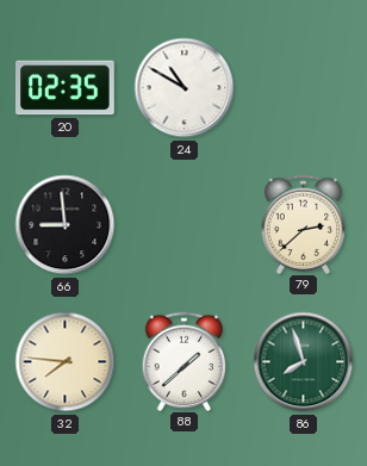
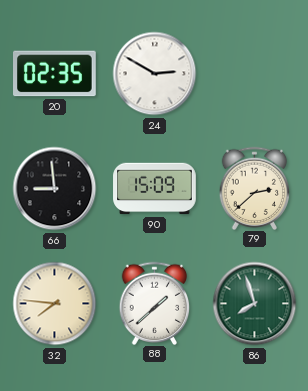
24: 10:50 -> 2:50 (155, 74)
90: none -> 15:09 (155, 189)
